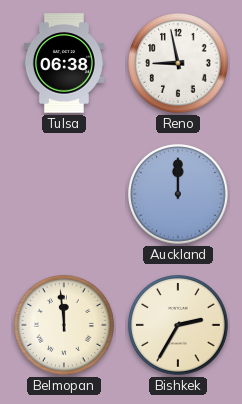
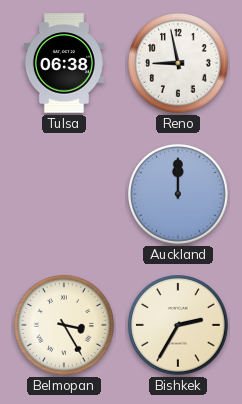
Belmopan: 11:59 -> 3:25 (65, 326)
